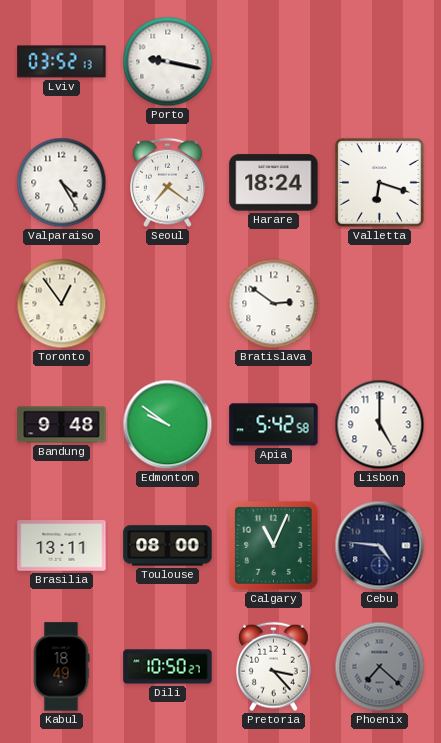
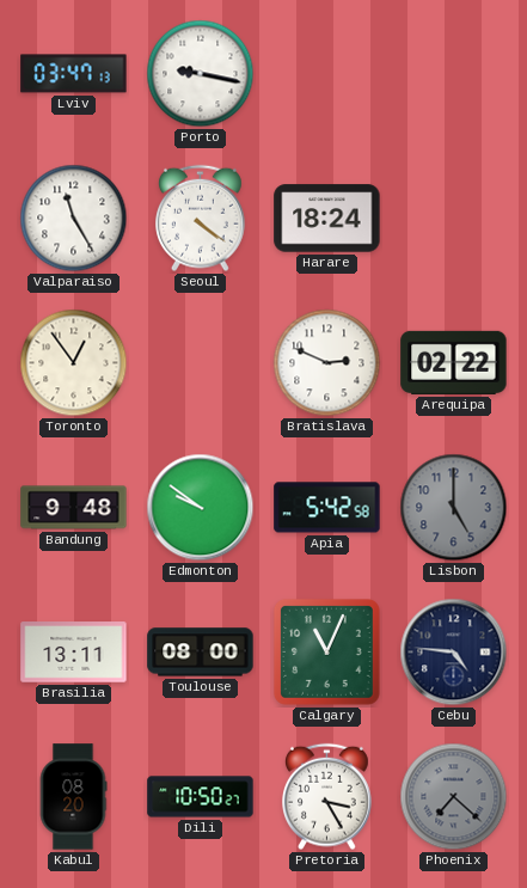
Lviv: 03:52 -> 03:47 (74, 74)
Valparaiso: 4:25 -> 11:25 (74, 219)
Seoul: 7:21 -> 4:21 (201, 219)
Valletta: 6:18 -> none (380, 183)
Bratislava: 2:51 -> 2:49 (327, 363)
Arequipa: none -> 02:22 (454, 362)
Lisbon dial: white -> grey (454, 508)
Kabul: 18:49 -> 08:20 (73, 797)
Pretoria: 3:23 -> 3:25 (327, 797)
